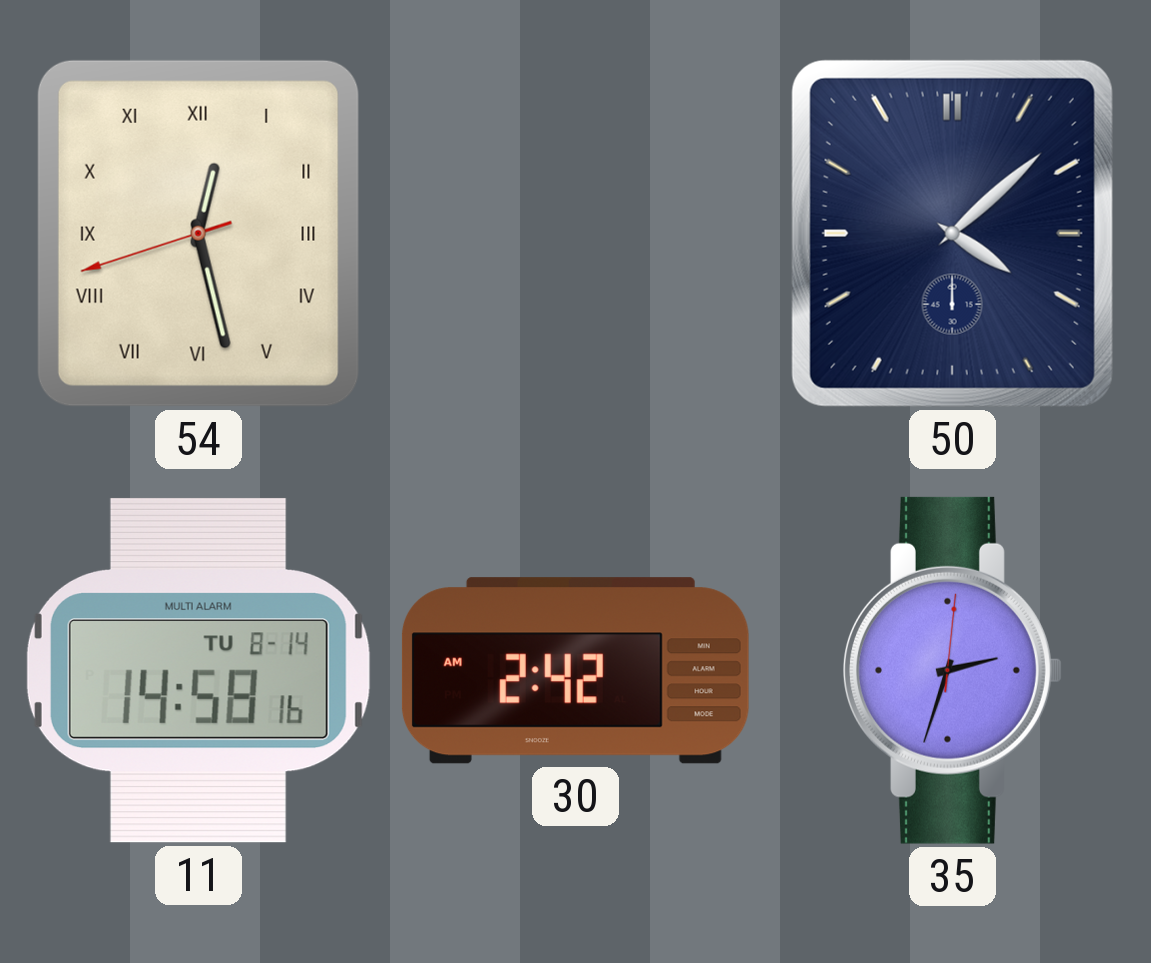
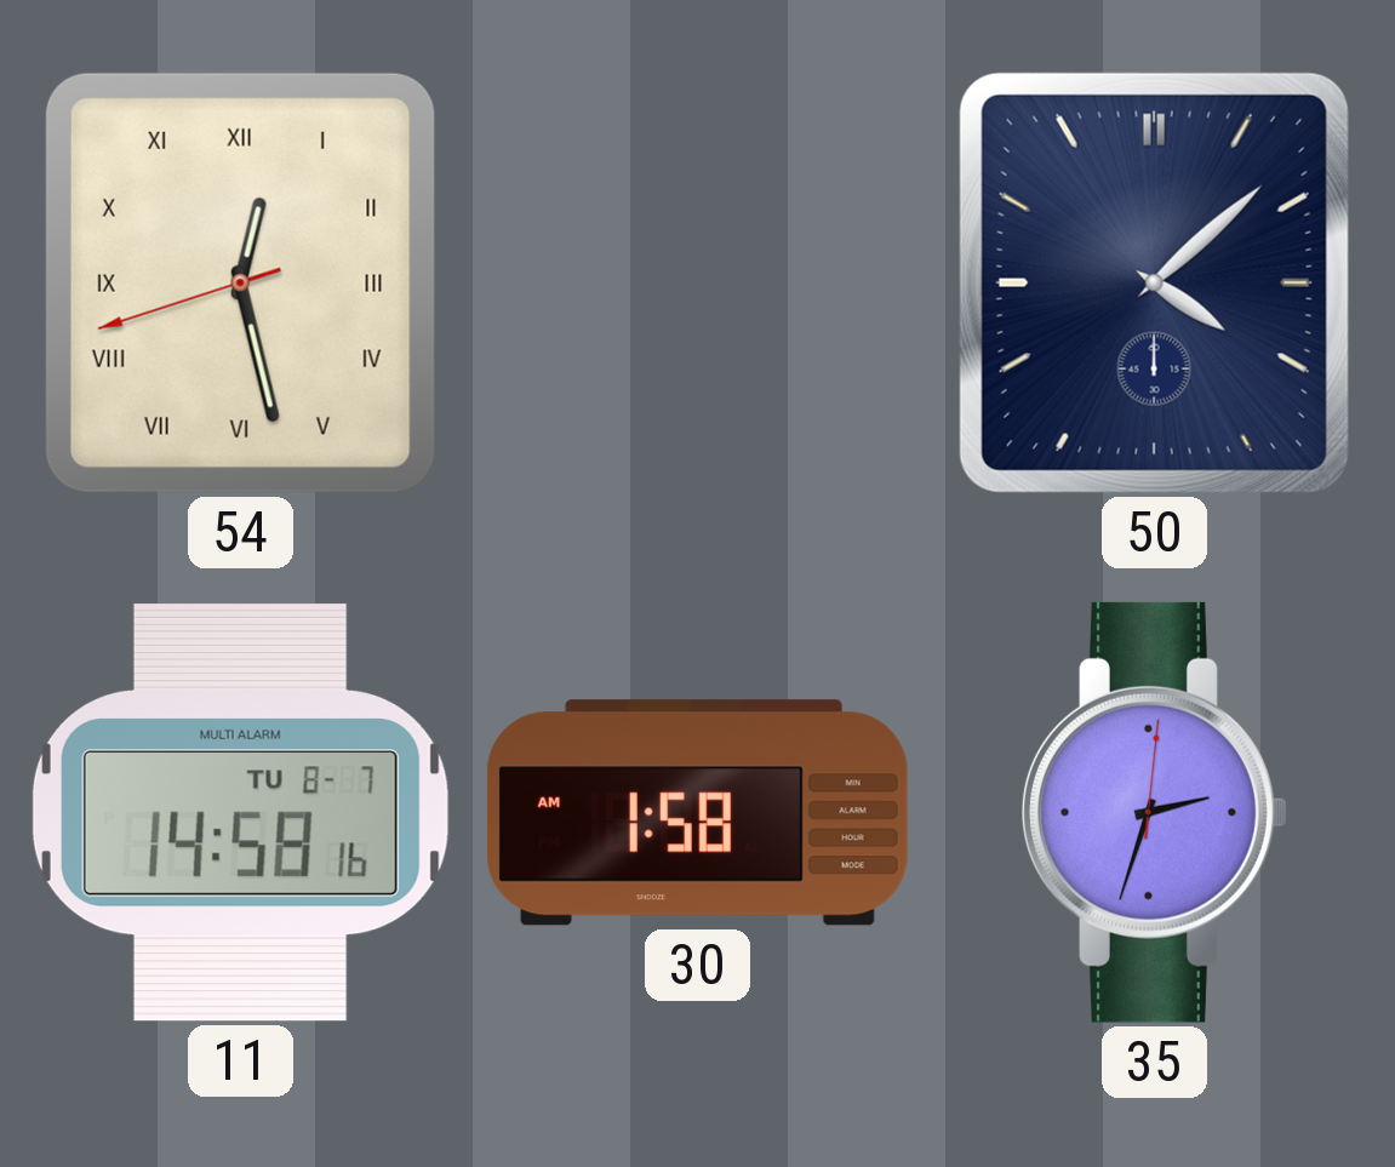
11 date: TU 8-14 -> TU 8-7 (240, 812)
30: 2:42 -> 1:58 (697, 813)
